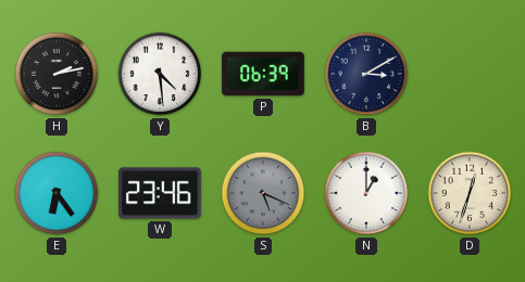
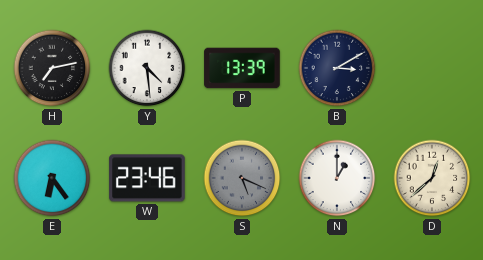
H: 2:13 -> 7:13 (52, 68)
P: 06:39 -> 13:39 (242, 68)
D: 12:33 -> 12:38 (432, 178)
